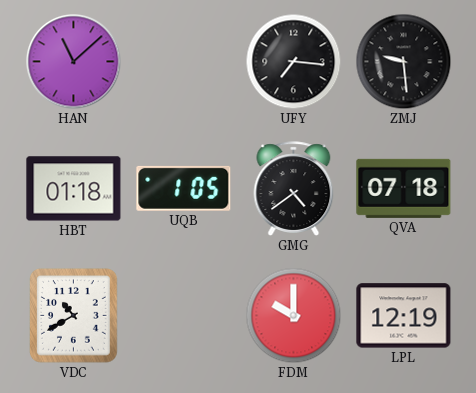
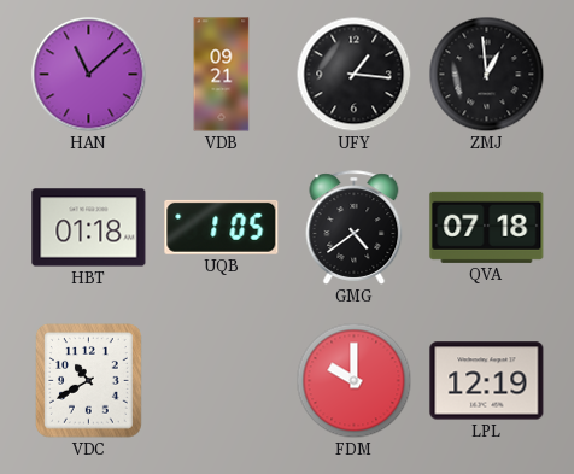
VDB: none -> 09:21 (222, 75)
UFY: 7:16 -> 1:16 (355, 75)
ZMJ: 9:29 -> 12:59 (487, 75)
